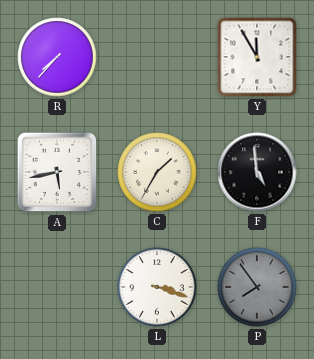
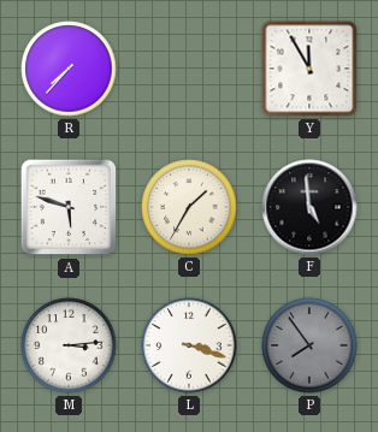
A: 5:43 -> 5:48 (69, 207)
M: none -> 3:14 (69, 345)
